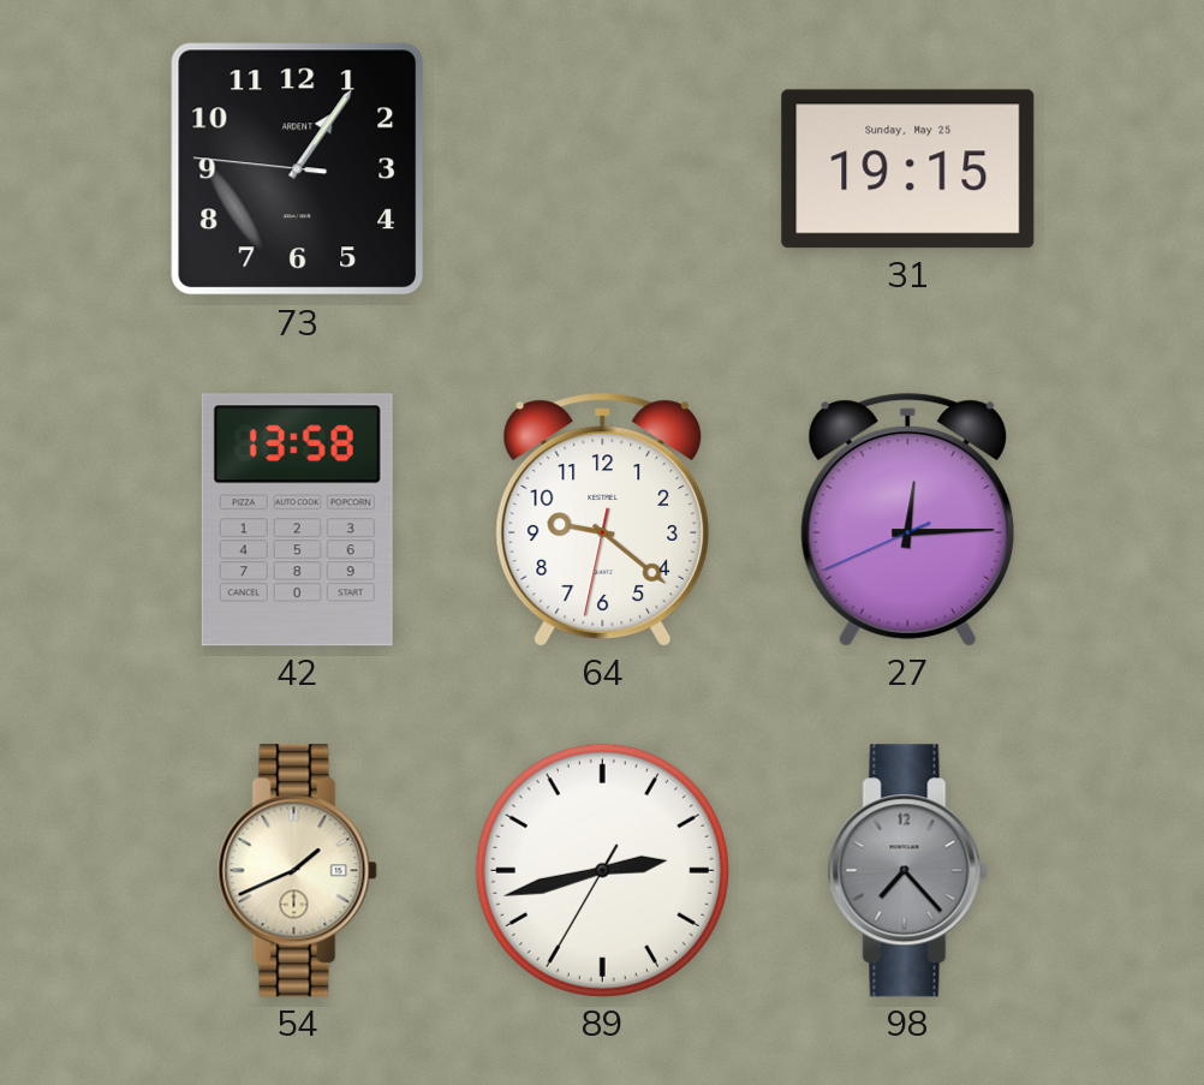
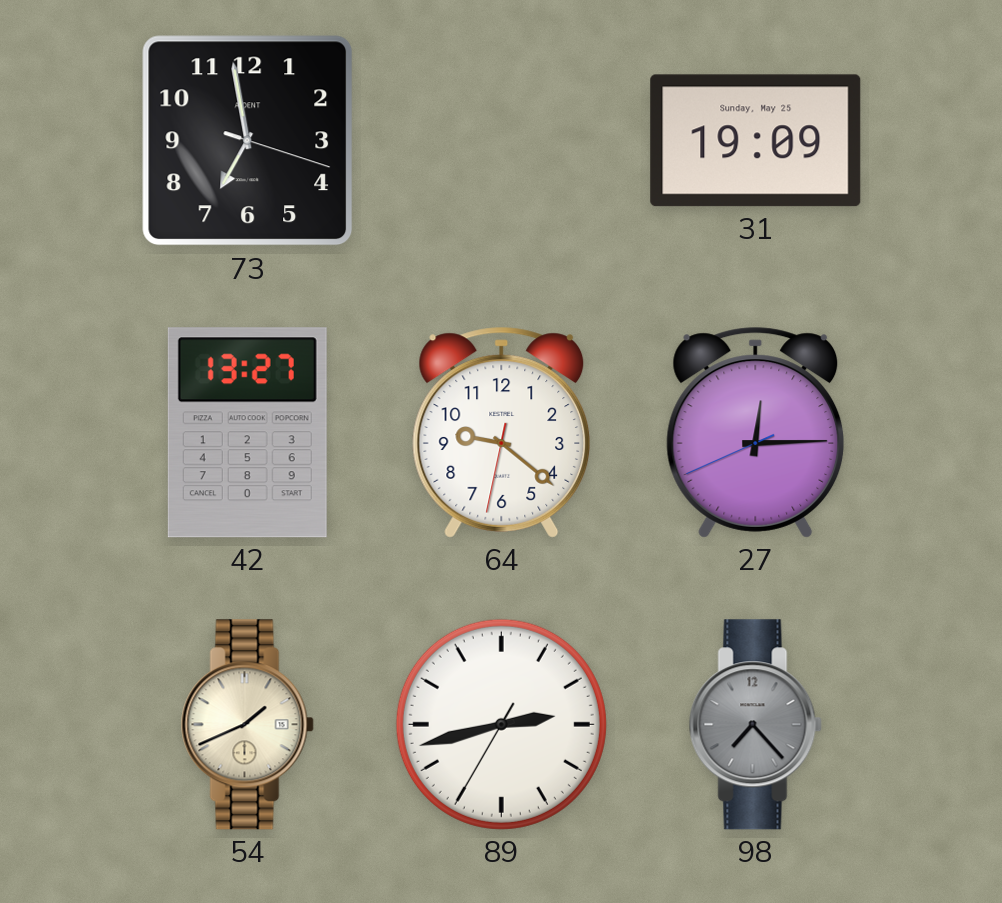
73: 1:05 -> 6:58 (248, 141)
31: 19:15 -> 19:09 (756, 141)
42: 13:58 -> 13:27 (247, 433)
